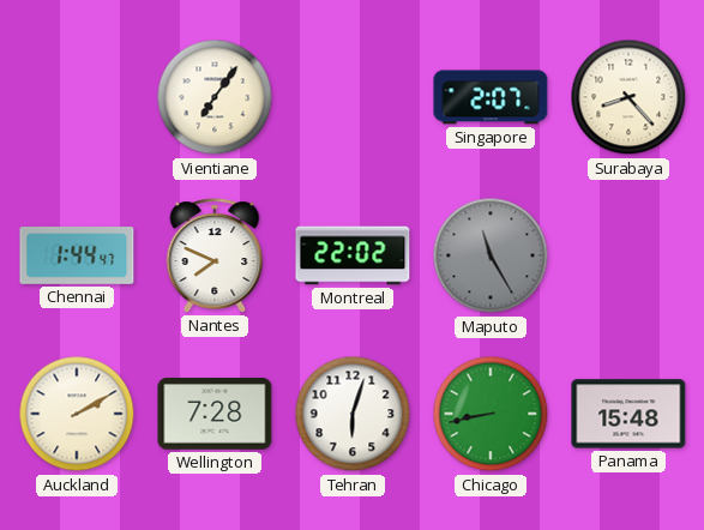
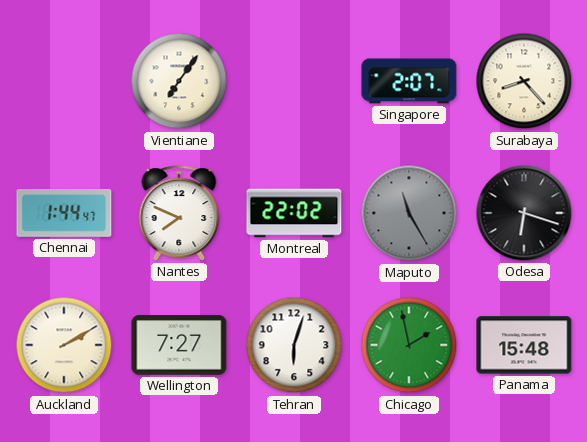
Odesa: none -> 6:18 (524, 213)
Wellington: 7:28 -> 7:27 (179, 345)
Chicago: 8:43 -> 1:58 (409, 345)
